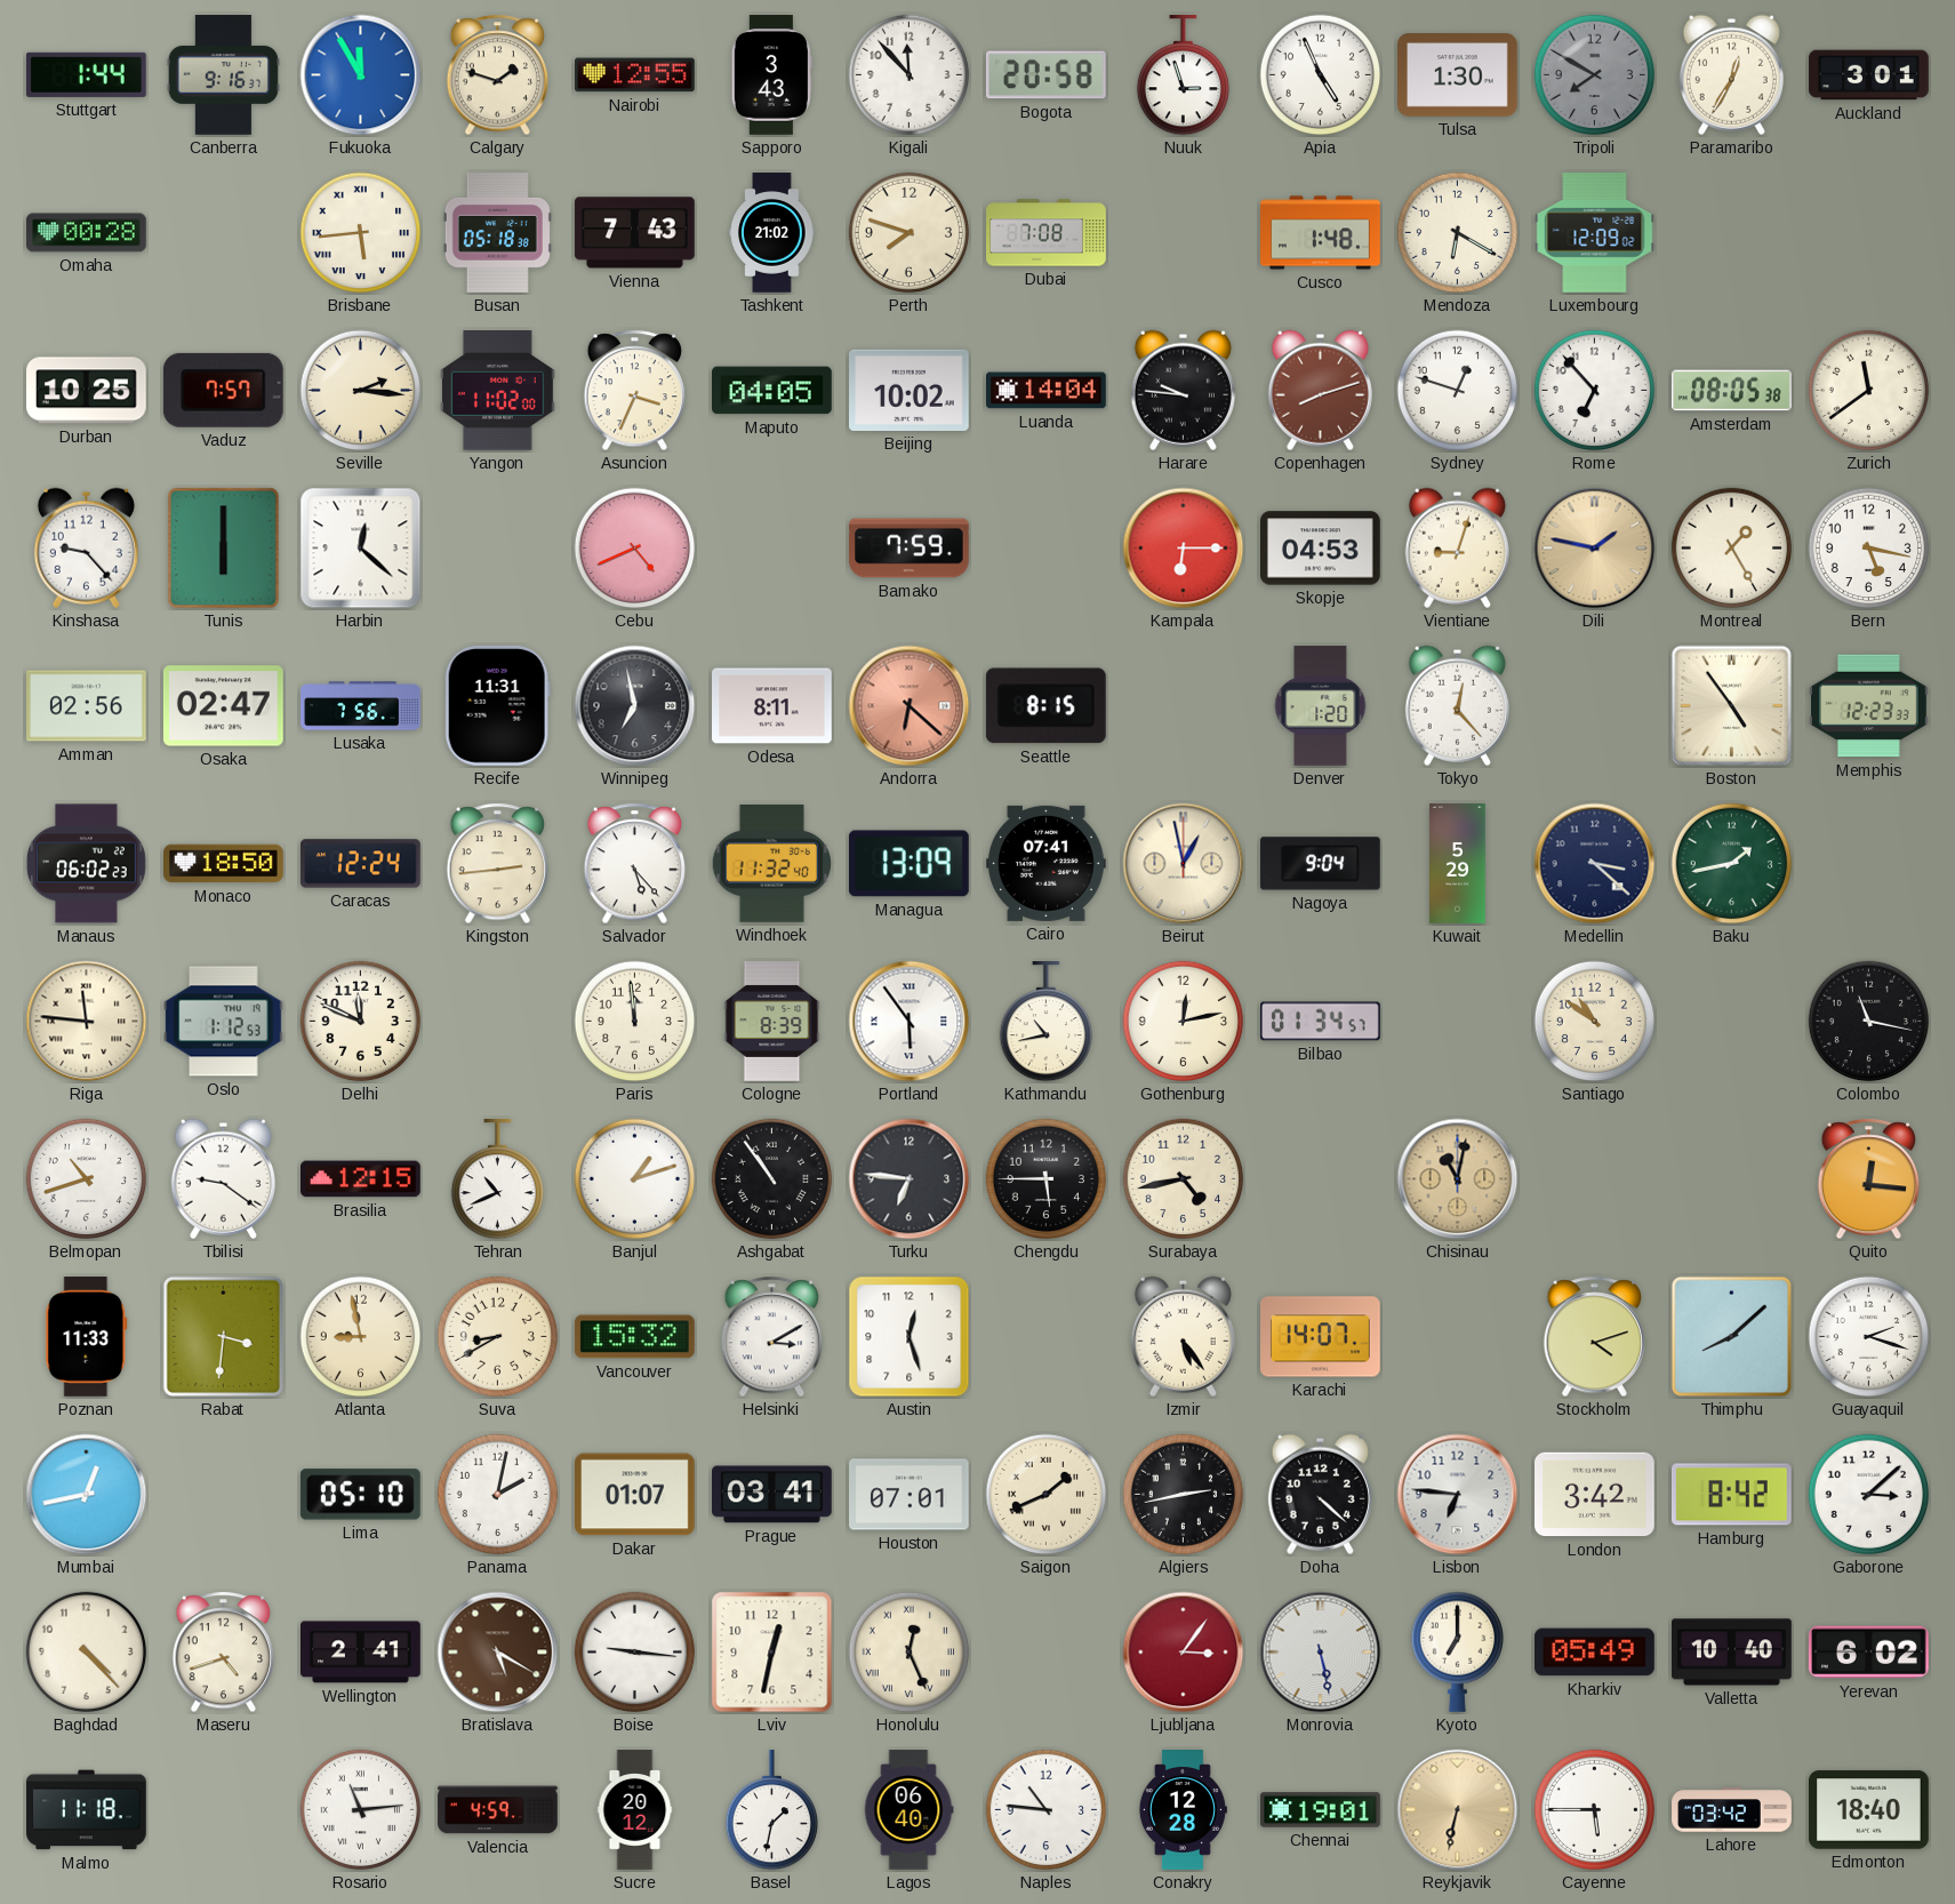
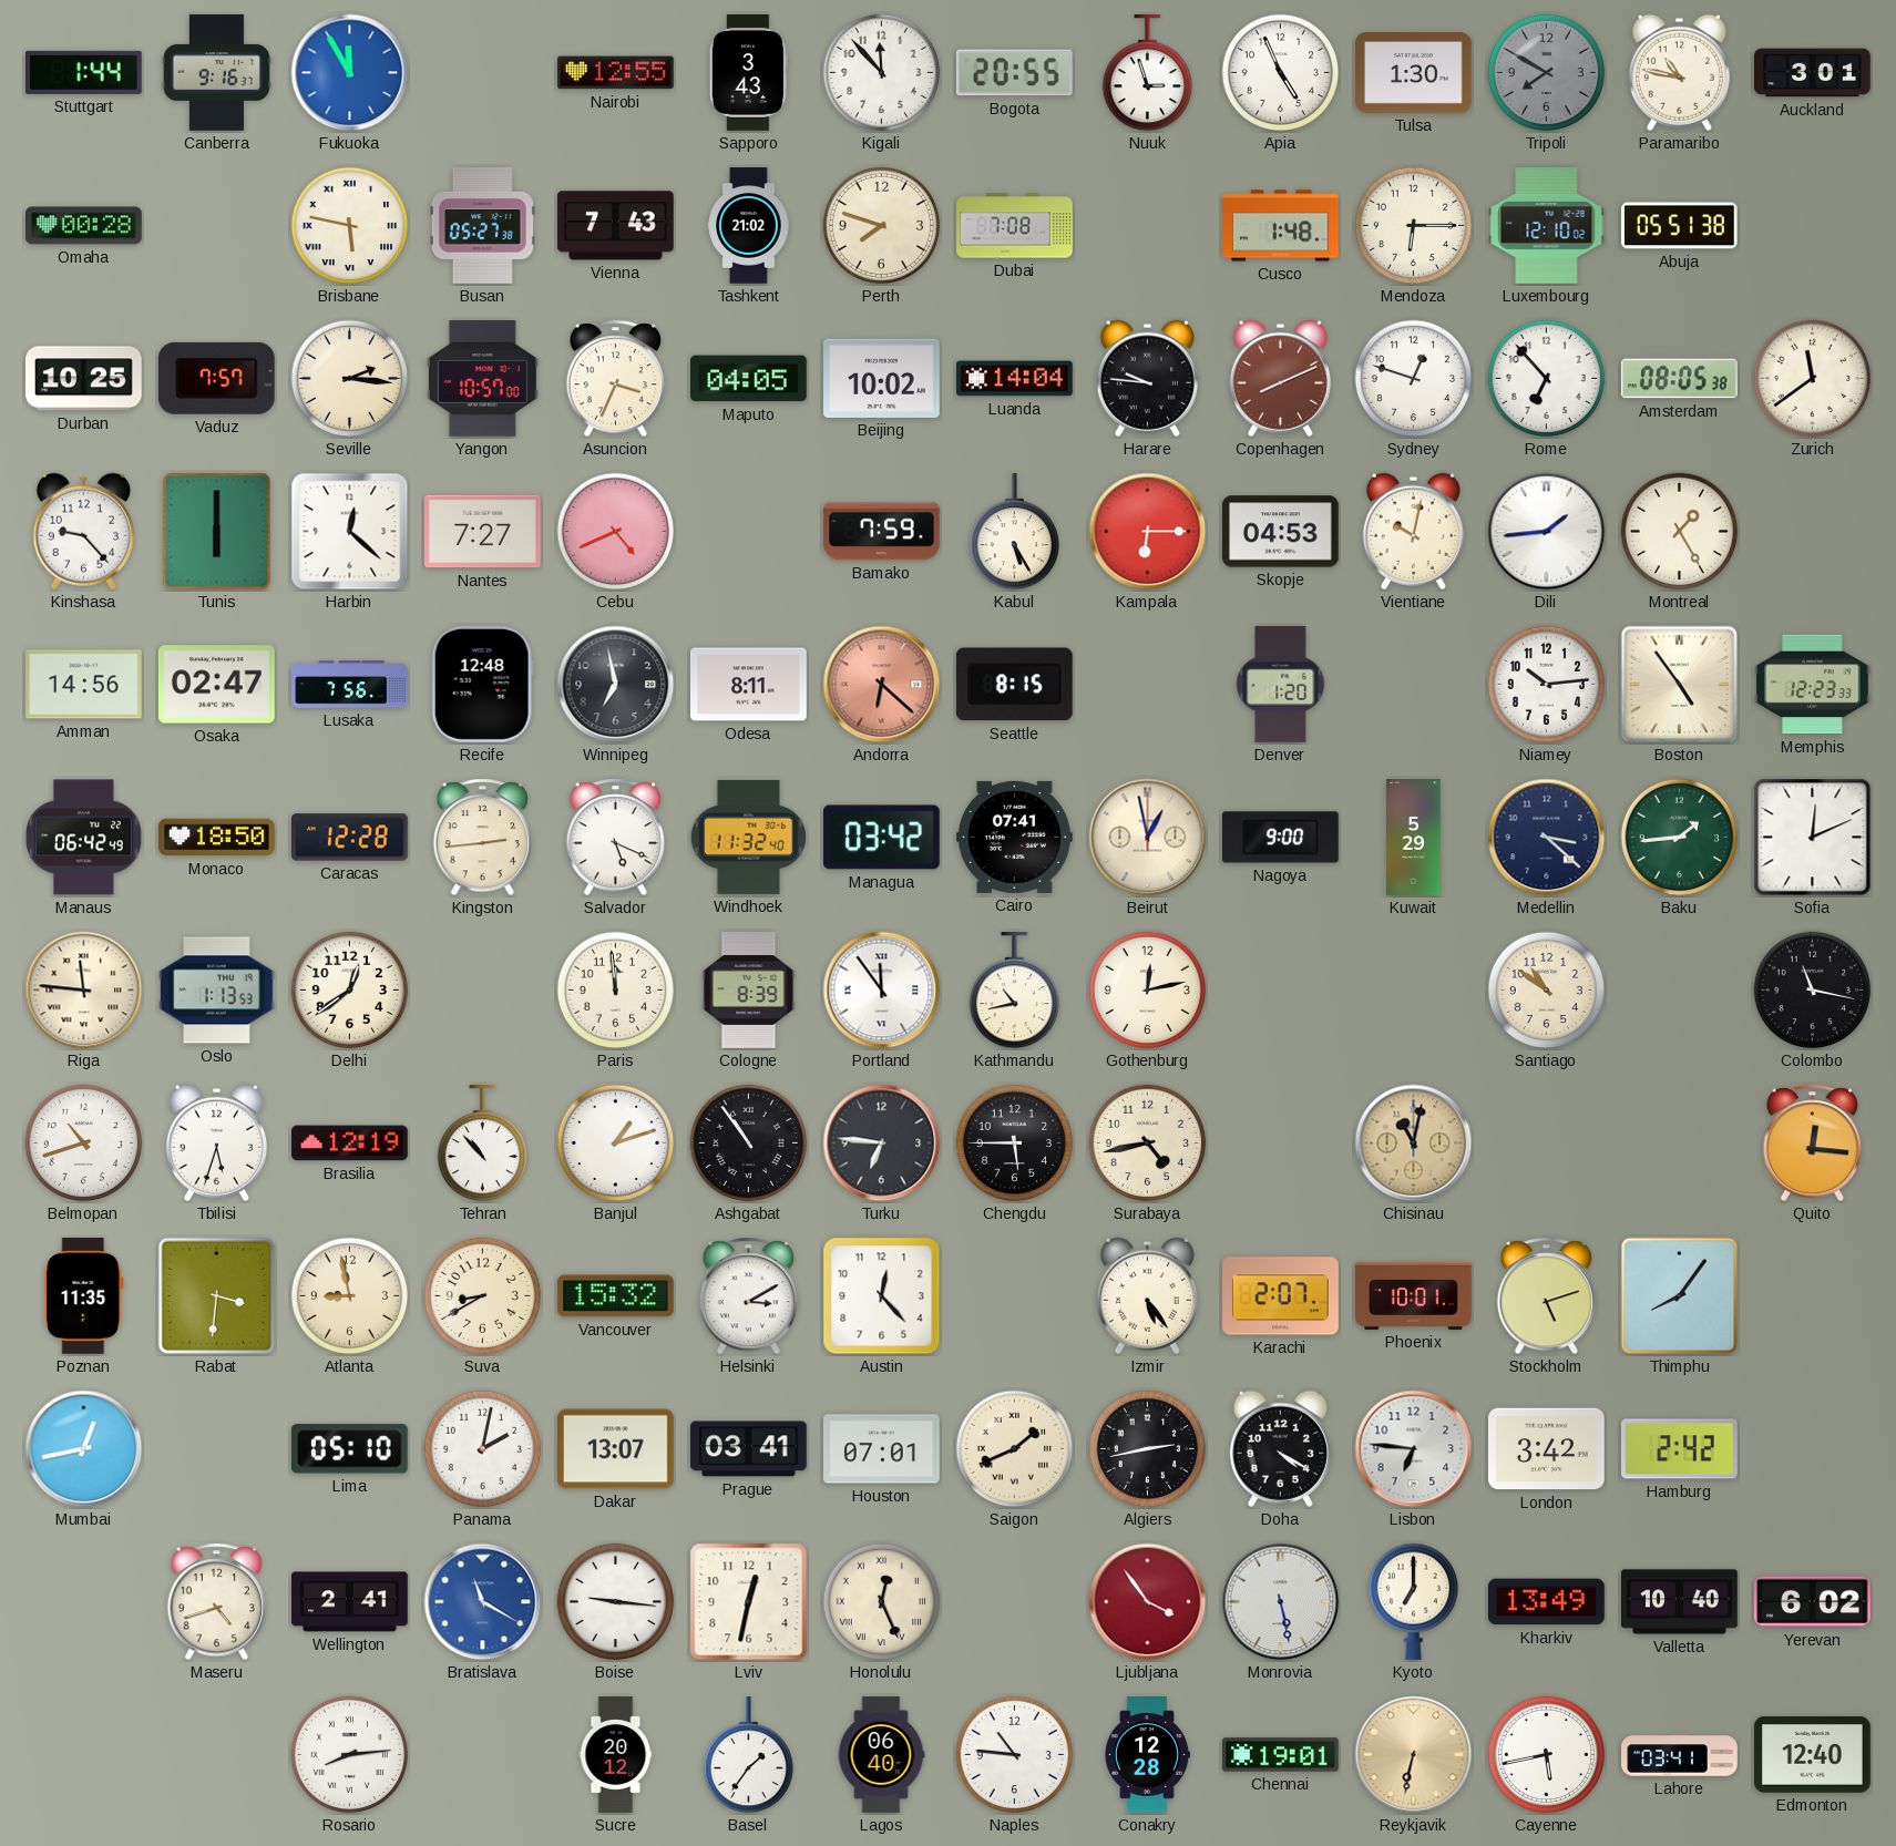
Calgary: 1:48 -> none (498, 75)
Bogota: 20:58 -> 20:55 (1014, 73)
Paramaribo: 12:35 -> 10:47 (1679, 72)
Brisbane: 5:44 -> 5:47 (350, 226)
Busan: 05:18 -> 05:27 (482, 226)
Mendoza: 6:20 -> 6:15 (1414, 226)
Luxembourg: 12:09 -> 12:10 (1547, 226)
Abuja: none -> 05:51 (1679, 226)
Yangon: 11:02 -> 10:57 (482, 379)
Copenhagen: 8:12 -> 8:11 (1280, 378)
Nantes: none -> 7:27 (483, 532)
Kabul: none -> 5:25 (1014, 533)
Vientiane: 9:03 -> 10:02 (1413, 531)
Dili: 1:47 -> 1:44 (1547, 532)
Dili dial: champagne -> white (1547, 532)
Bern: 5:17 -> none (1869, 549)
Amman: 02:56 -> 14:56 (84, 685)
Recife: 11:31 -> 12:48 (482, 684)
Tokyo: 12:23 -> none (1457, 705)
Niamey: none -> 10:14 (1547, 685)
Manaus: 06:02 -> 06:42 (83, 838)
Caracas: 12:24 -> 12:28 (350, 838)
Salvador: 5:23 -> 5:19 (616, 838)
Managua: 13:09 -> 03:42 (881, 838)
Nagoya: 9:04 -> 9:00 (1280, 838)
Baku: 1:43 -> 1:44 (1680, 838)
Sofia: none -> 12:11 (1813, 838)
Oslo: 1:12 -> 1:13 (217, 991)
Delhi: 11:49 -> 12:39 (350, 991)
Portland: 5:54 -> 11:54 (882, 991)
Bilbao: 01:34 -> none (1321, 1022)
Tbilisi: 9:21 -> 5:33 (216, 1142)
Brasilia: 12:15 -> 12:19 (350, 1144)
Tehran: 10:41 -> 10:53 (482, 1145)
Poznan: 11:33 -> 11:35 (84, 1296)
Austin: 12:27 -> 12:23 (882, 1296)
Karachi: 14:07 -> 2:07 (1281, 1296)
Phoenix: none -> 10:01 (1414, 1295)
Stockholm: 4:12 -> 5:12 (1547, 1296)
Thimphu: 8:08 -> 8:06 (1680, 1296)
Guayaquil: 2:18 -> none (1869, 1337)
Dakar: 01:07 -> 13:07 (616, 1449)
Doha: 4:22 -> 4:20 (1280, 1448)
Hamburg: 8:42 -> 2:42 (1680, 1449)
Gaborone: 3:08 -> none (1869, 1495)
Baghdad: 4:23 -> none (87, 1653)
Bratislava: 5:20 -> 11:20 (483, 1602)
Bratislava dial: brown -> blue (483, 1602)
Ljubljana: 3:06 -> 3:54 (1148, 1602)
Kharkiv: 05:49 -> 13:49 (1547, 1602)
Malmo: 11:18 -> none (87, 1810)
Rosario: 11:14 -> 8:14 (350, 1755)
Valencia: 4:59 -> none (498, 1810)
Basel: 1:32 -> 1:36 (748, 1756)
Cayenne: 5:45 -> 5:43 (1547, 1755)
Lahore: 03:42 -> 03:41 (1680, 1755)
Edmonton: 18:40 -> 12:40 (1813, 1755)
